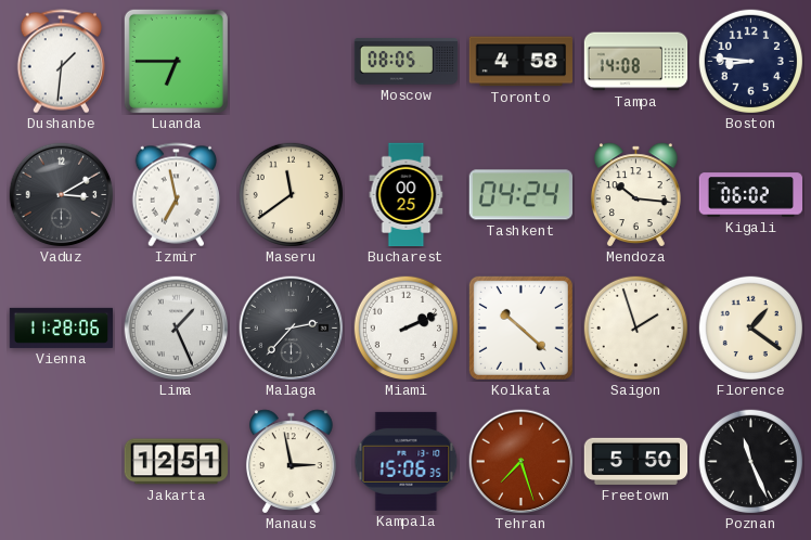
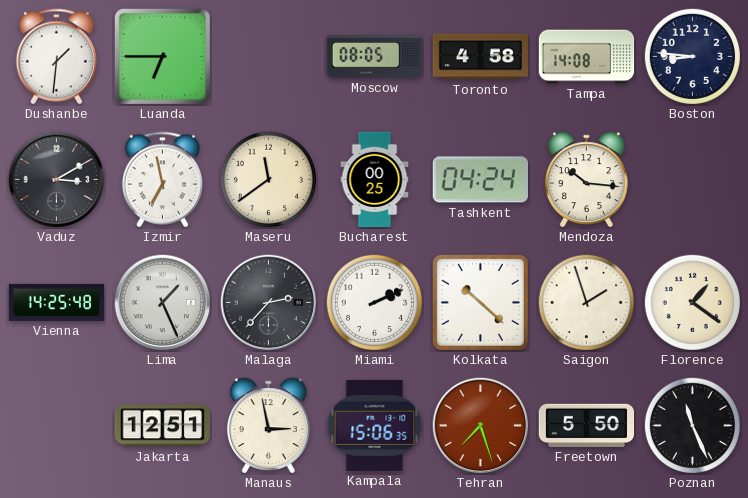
Kigali: 06:02 -> none (751, 195)
Vienna: 11:28 -> 14:25 (57, 302)
